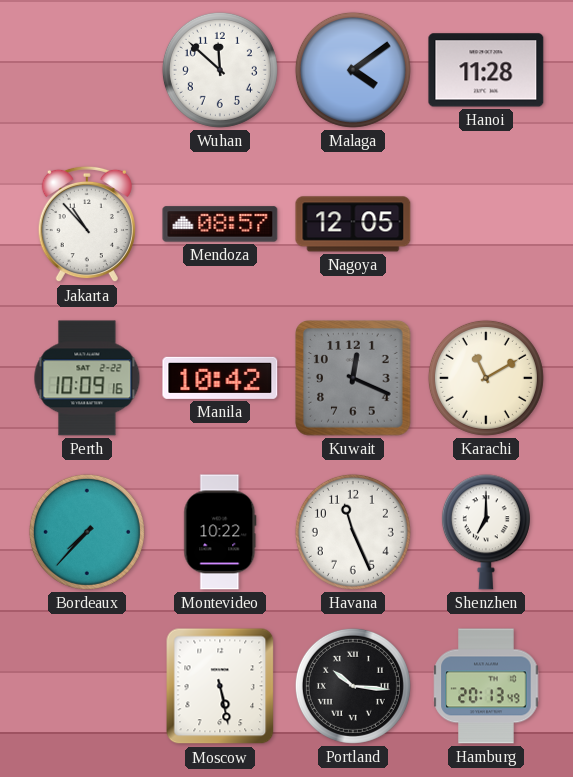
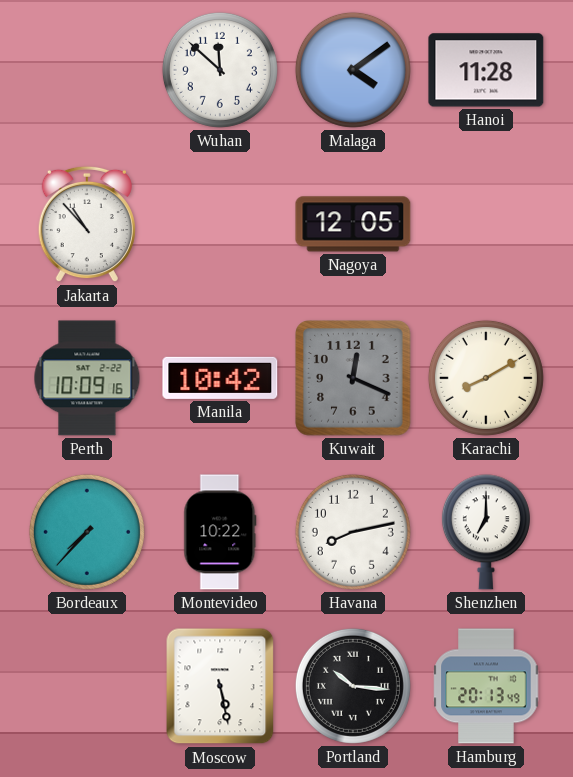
Mendoza: 08:57 -> none (220, 224)
Karachi: 11:10 -> 8:10 (486, 378)
Havana: 11:26 -> 8:13 (353, 532)
